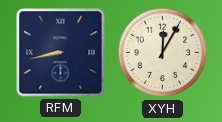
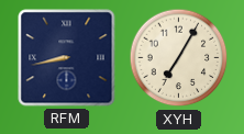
XYH: 12:05 -> 7:05 (179, 58)
